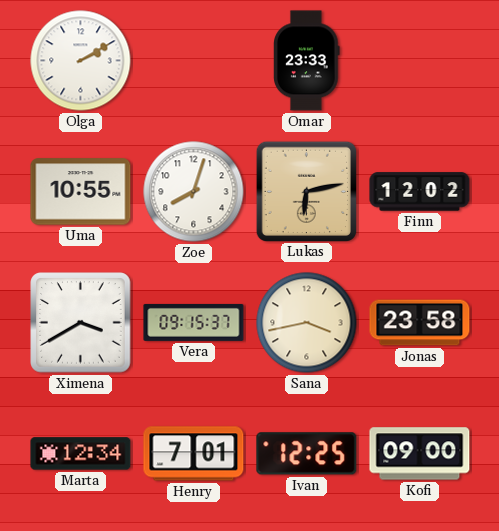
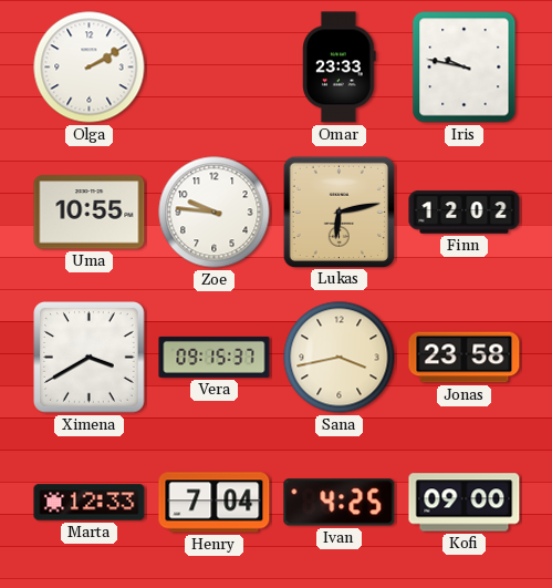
Iris: none -> 9:47 (465, 68)
Zoe: 8:03 -> 9:46 (215, 213)
Marta: 12:34 -> 12:33 (90, 503)
Henry: 7:01 -> 7:04 (215, 503)
Ivan: 12:25 -> 4:25 (340, 503)
